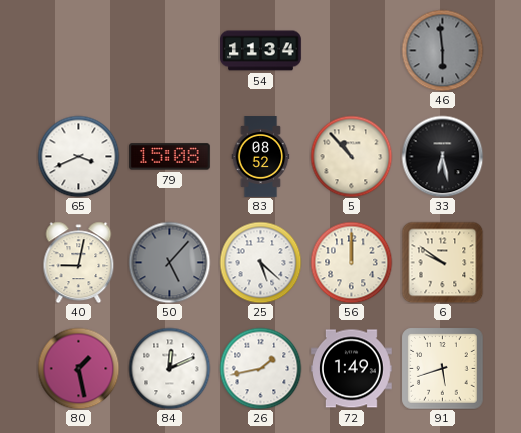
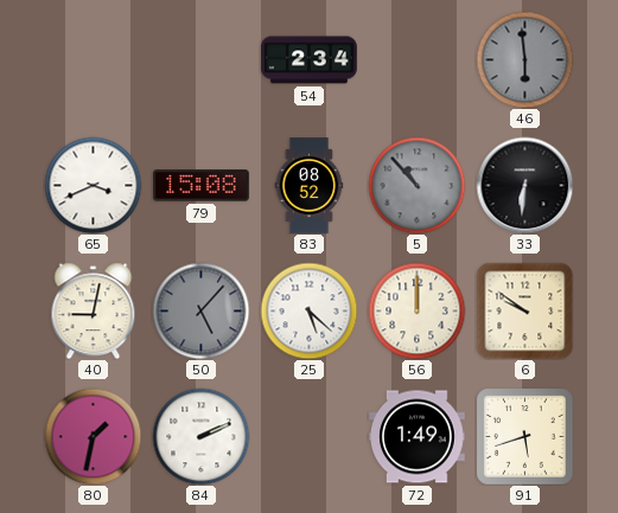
54: 11:34 -> 2:34 (310, 60)
5 dial: cream -> grey (416, 185)
33: 6:28 -> 6:31 (524, 185)
80: 1:28 -> 1:32 (93, 436)
84: 12:11 -> 2:11 (200, 436)
26: 1:43 -> none (260, 368)
